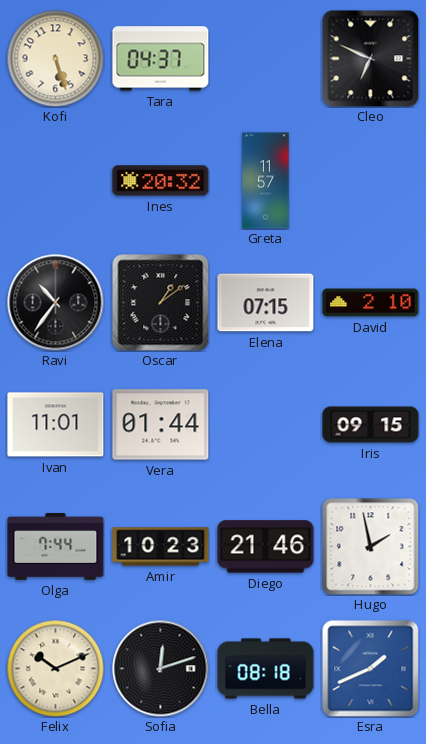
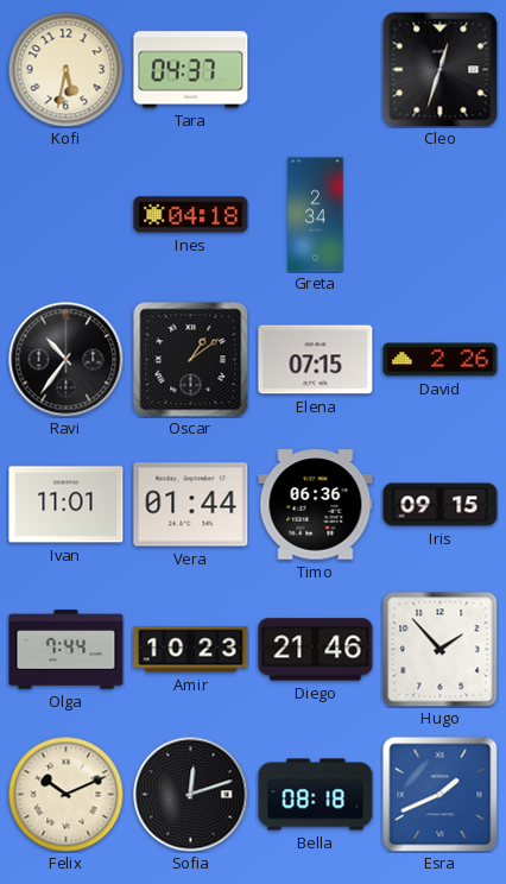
Kofi: 5:27 -> 5:32 (65, 69)
Cleo: 6:49 -> 12:33 (441, 70)
Ines: 20:32 -> 04:18 (191, 215)
Greta: 11:57 -> 2:34 (316, 215)
David: 2:10 -> 2:26 (441, 360)
Timo: none -> 06:36 (316, 505)
Hugo: 1:58 -> 1:53 (441, 650)
